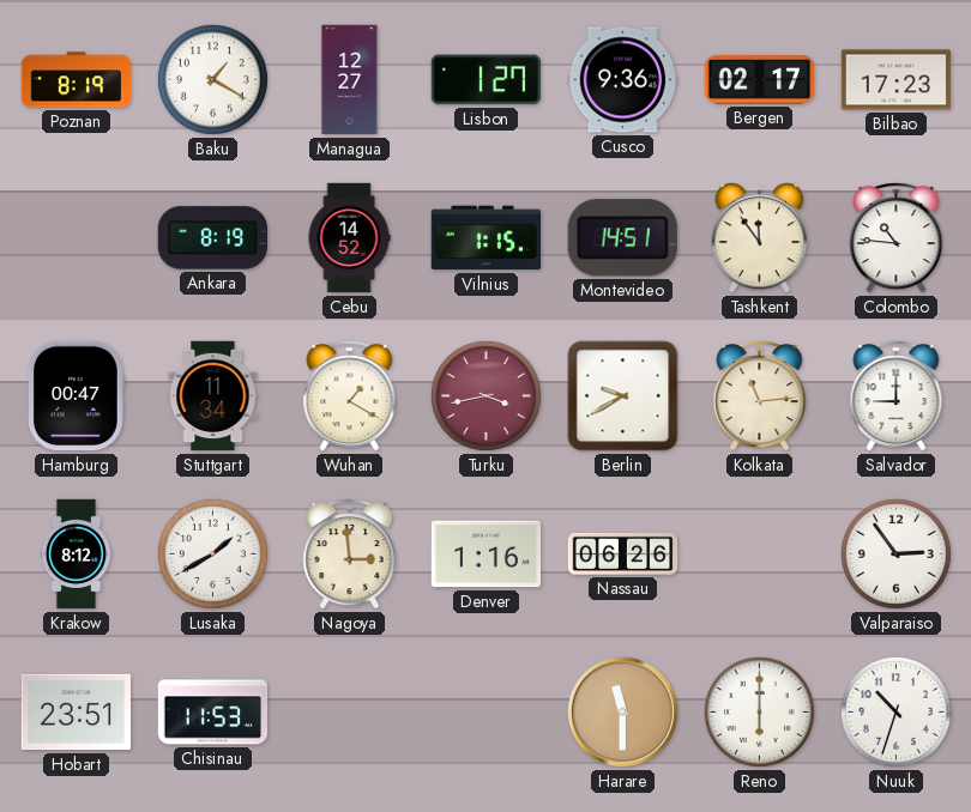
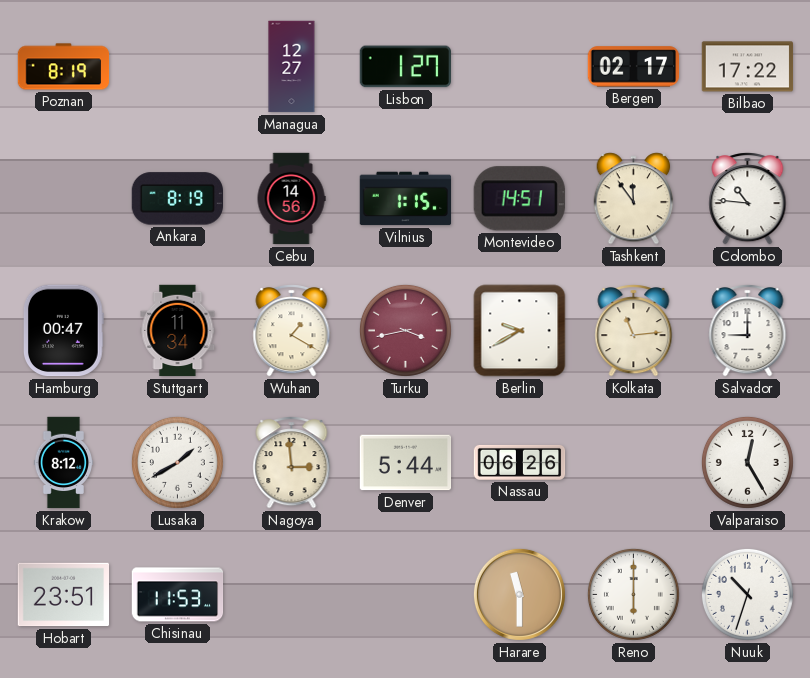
Baku: 1:20 -> none (212, 79)
Cusco: 9:36 -> none (623, 80)
Bilbao: 17:23 -> 17:22 (748, 67)
Cebu: 14:52 -> 14:56 (291, 199)
Denver: 1:16 -> 5:44 (406, 463)
Valparaiso: 2:54 -> 12:25 (747, 462)
